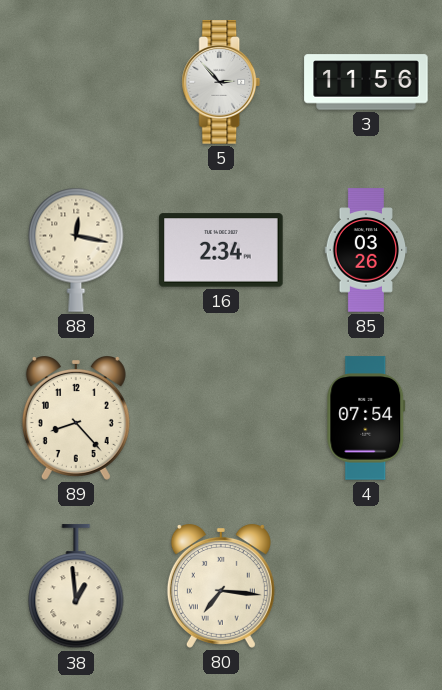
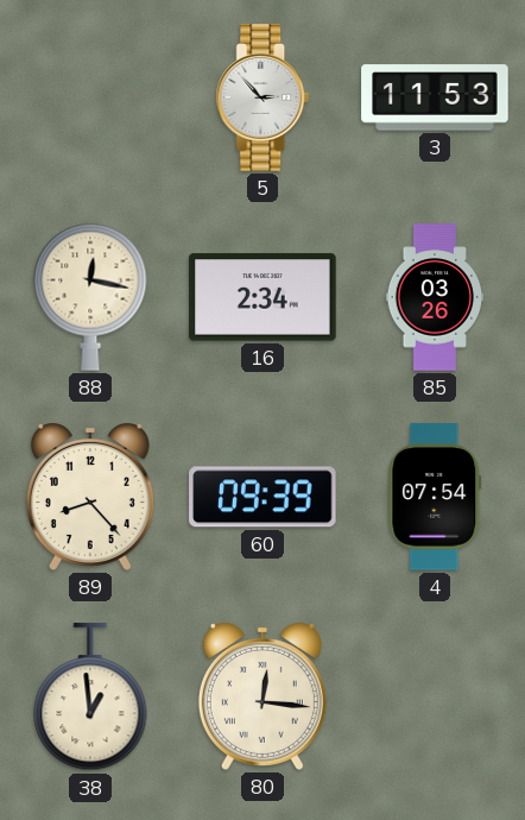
3: 11:56 -> 11:53 (435, 97)
60: none -> 09:39 (262, 497)
80: 7:16 -> 12:16 (262, 698)
